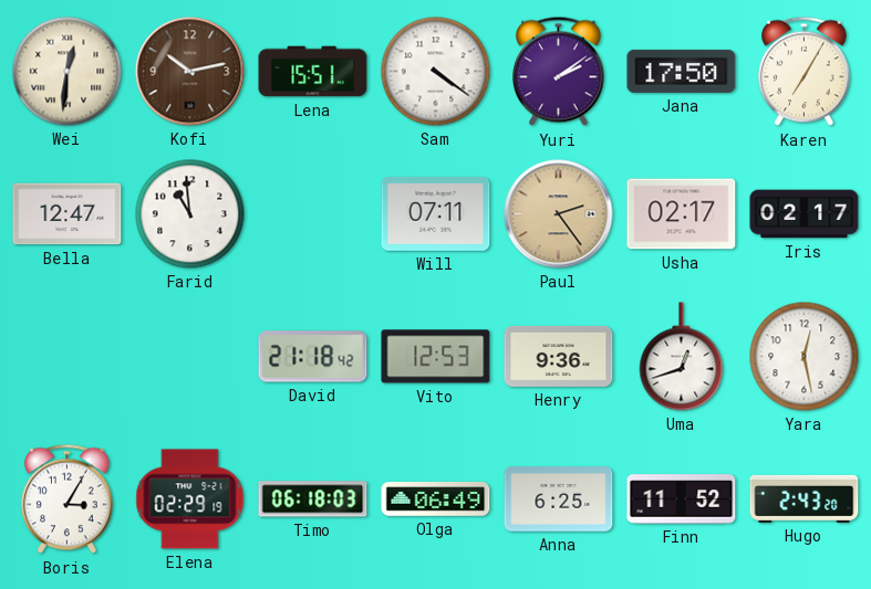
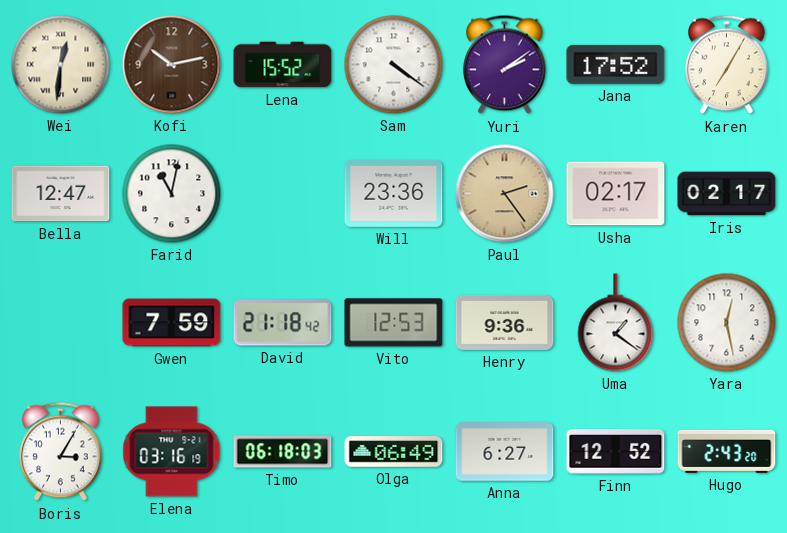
Lena: 15:51 -> 15:52 (283, 65)
Jana: 17:50 -> 17:52 (616, 64)
Farid: 10:59 -> 11:02 (172, 194)
Will: 07:11 -> 23:36 (394, 193)
Gwen: none -> 7:59 (172, 323)
Uma: 12:42 -> 1:21 (616, 323)
Elena: 02:29 -> 03:16 (172, 452)
Anna: 6:25 -> 6:27 (505, 452)
Finn: 11:52 -> 12:52 (616, 452)
